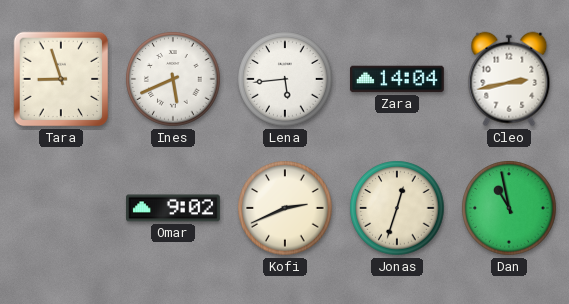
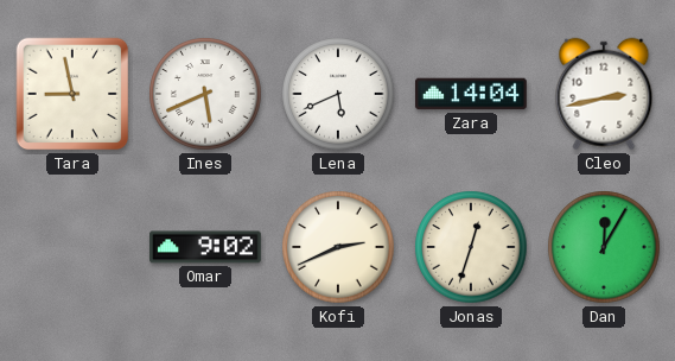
Tara: 8:57 -> 8:58 (72, 94)
Lena: 5:44 -> 5:41 (338, 94)
Dan: 10:58 -> 12:05 (604, 247)
